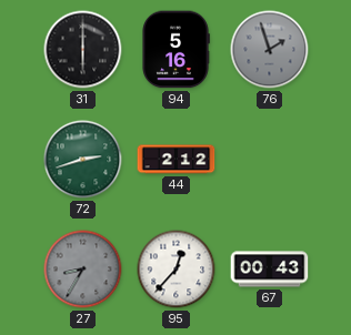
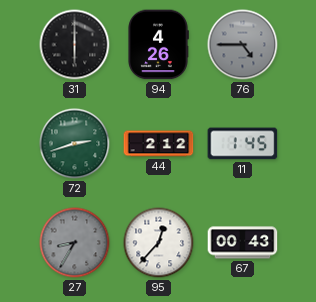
94: 5:16 -> 4:26 (158, 45)
76: 1:57 -> 4:45 (243, 45)
11: none -> 1:45 (243, 144)
